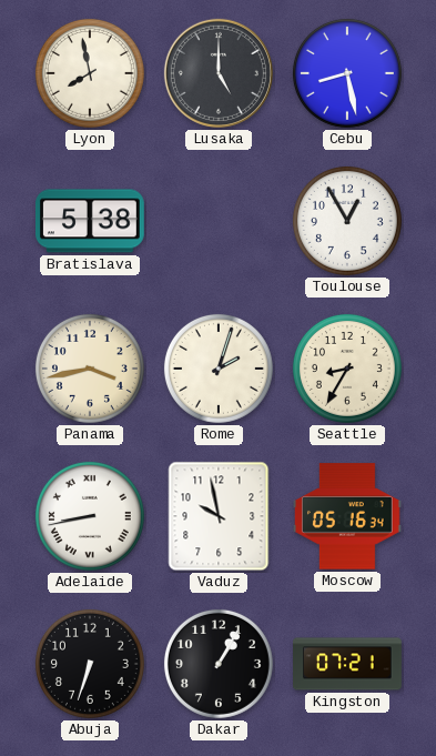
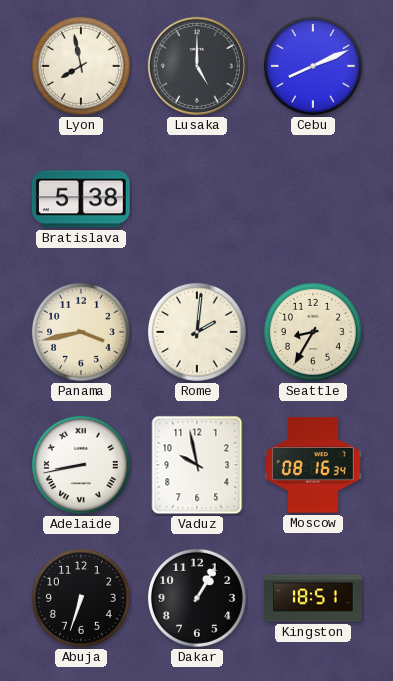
Cebu: 8:28 -> 8:11 (313, 66)
Toulouse: 12:55 -> none (347, 221)
Rome: 2:03 -> 2:01 (197, 332)
Moscow: 05:16 -> 08:16 (314, 465)
Kingston: 07:21 -> 18:51 (314, 598)
